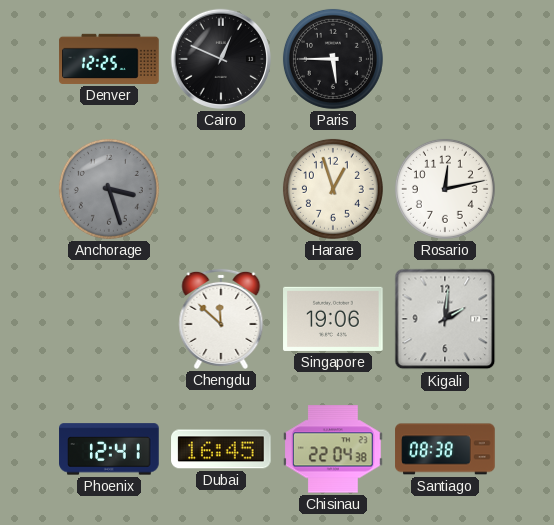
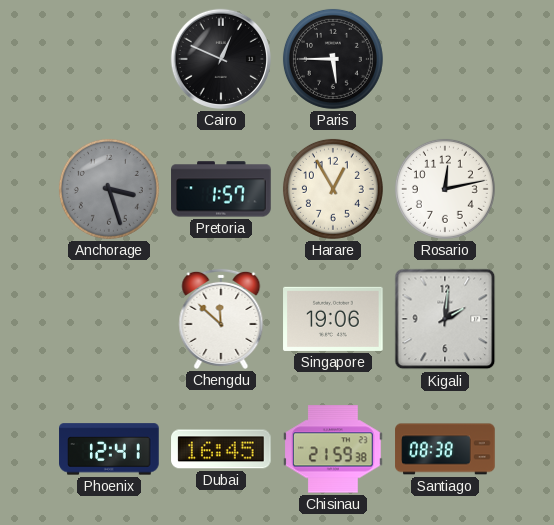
Denver: 12:25 -> none (109, 59)
Pretoria: none -> 1:57 (221, 189)
Harare: 12:57 -> 12:55 (333, 189)
Chisinau: 22:04 -> 21:59 (334, 449)
